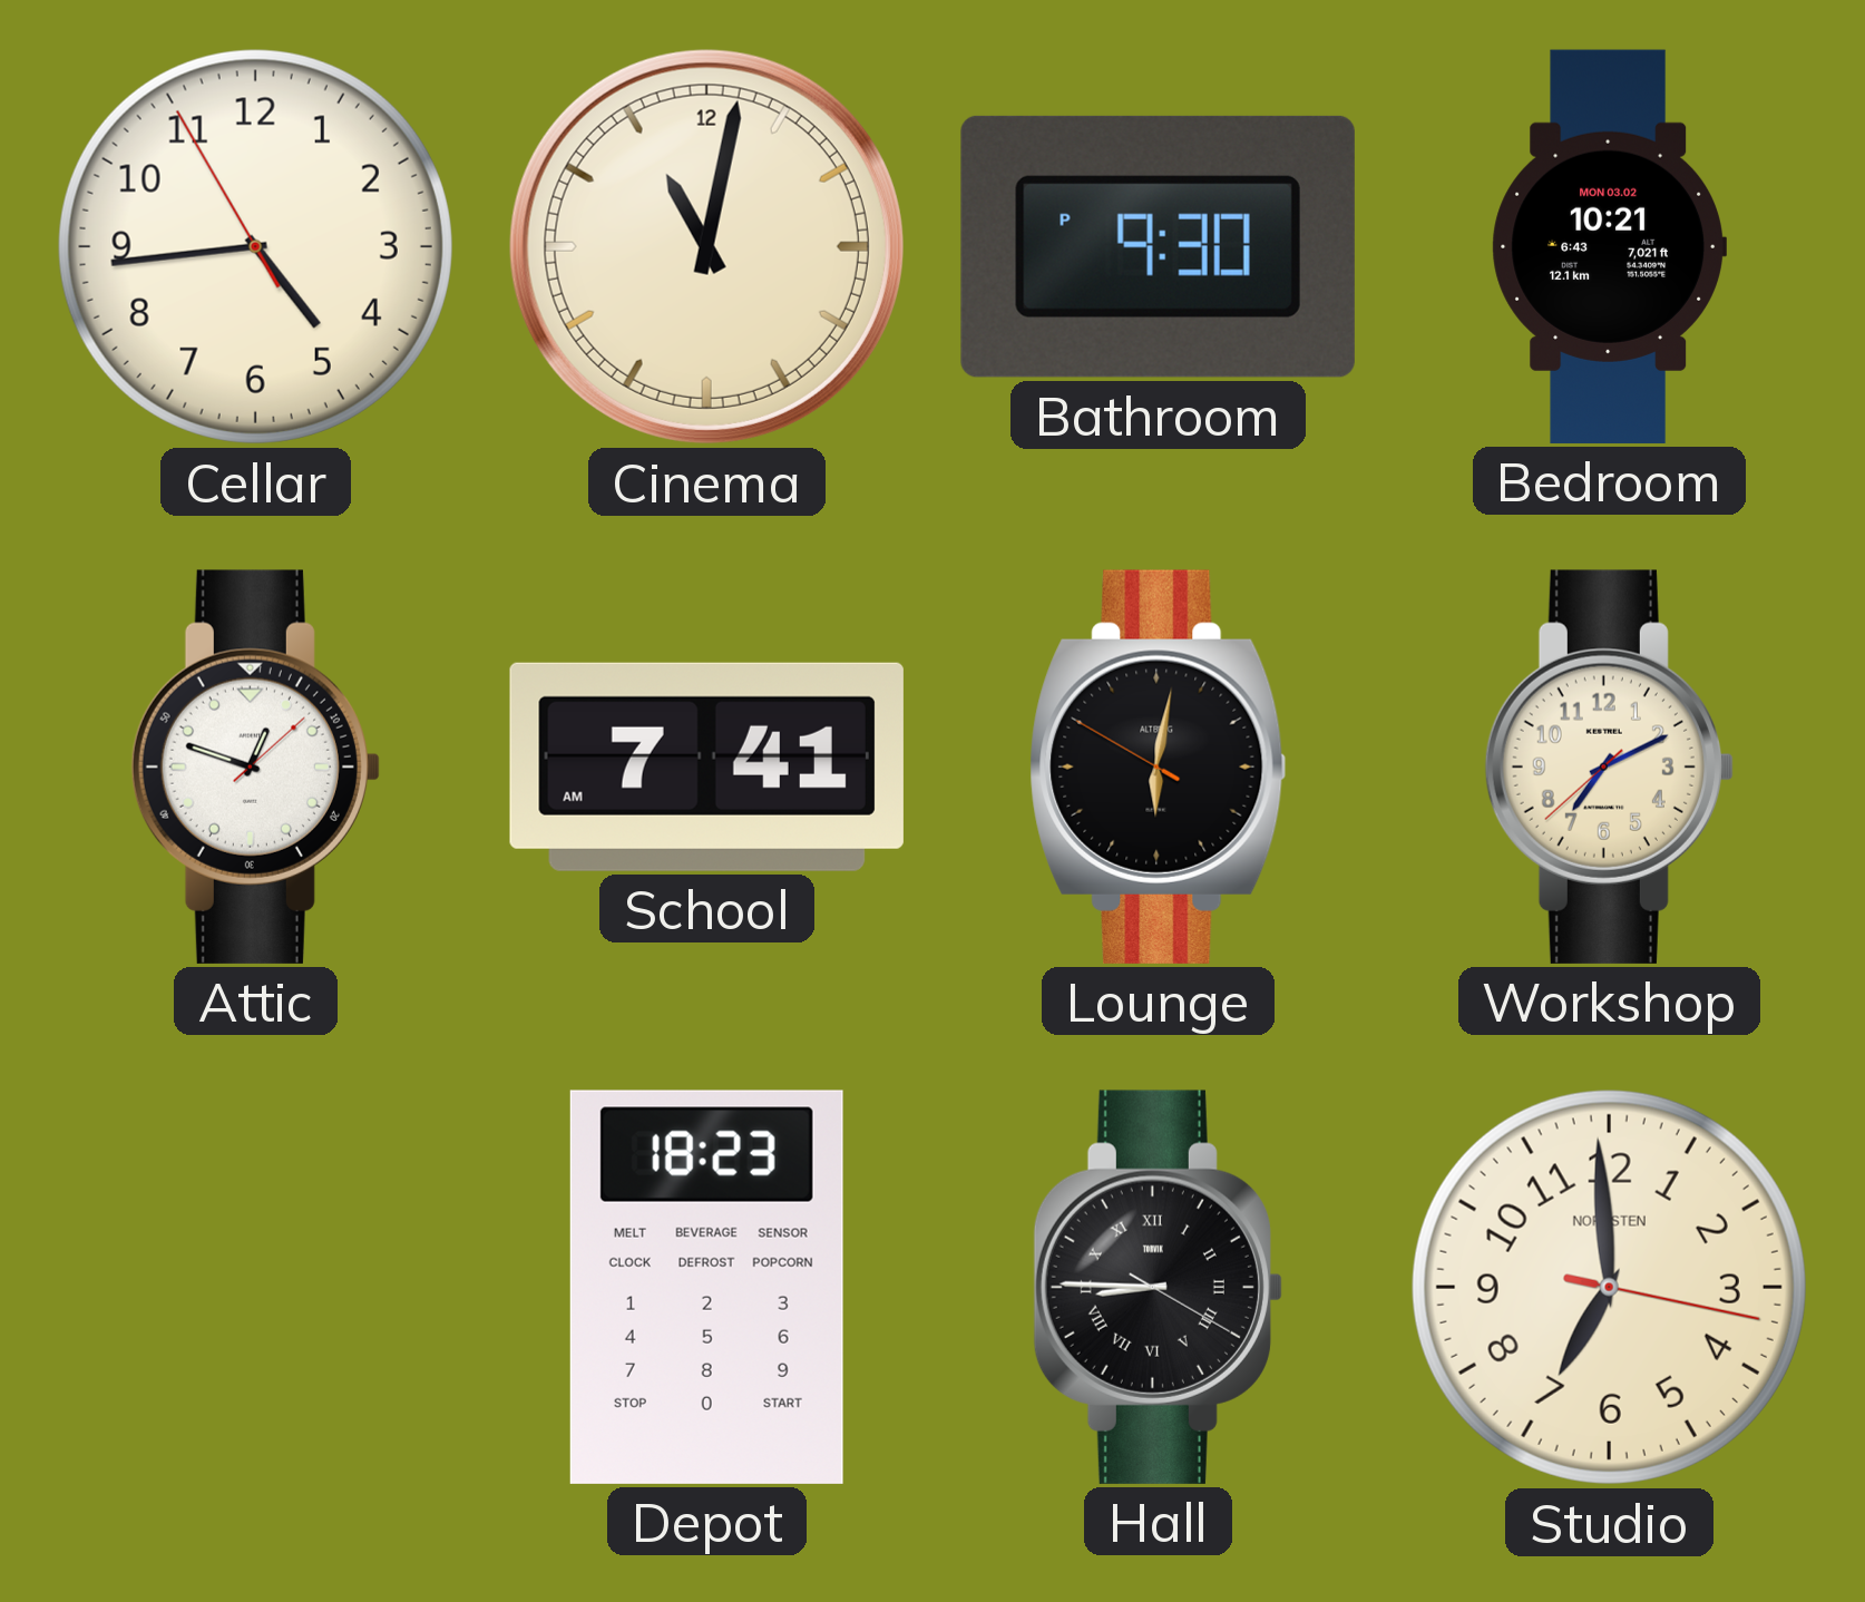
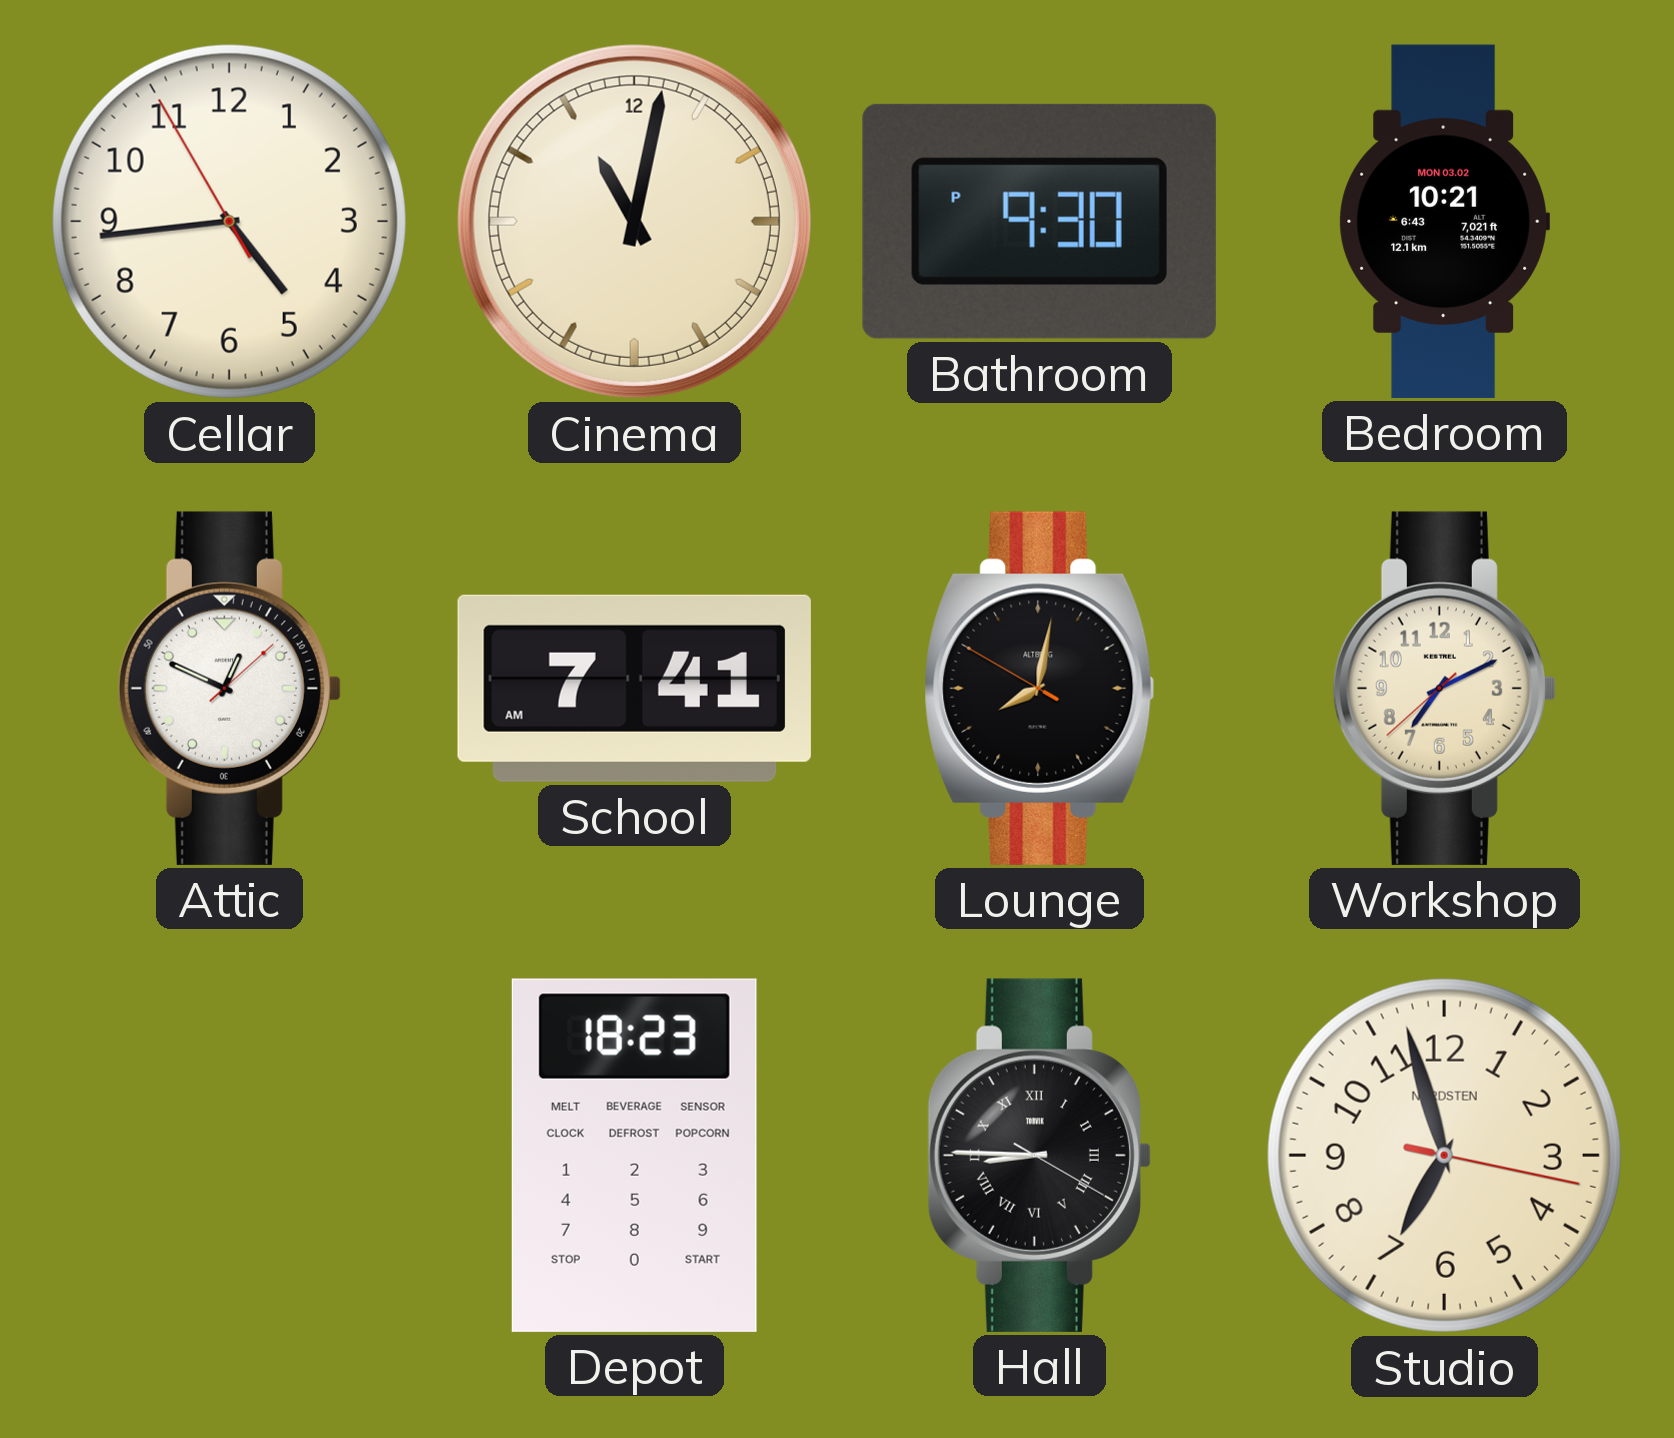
Attic: 12:48 -> 12:49 (229, 688)
Lounge: 6:01 -> 8:01 (1040, 688)
Studio: 6:59 -> 6:57 (1444, 1155)
